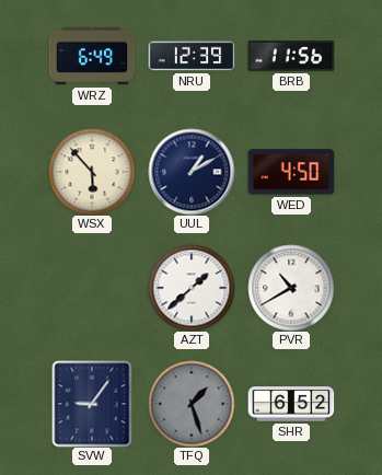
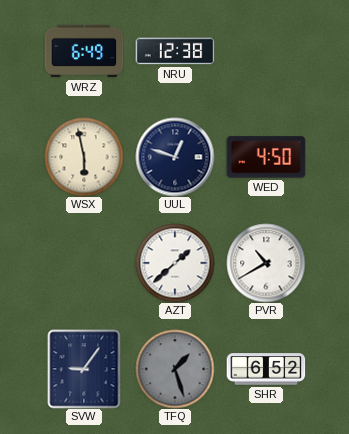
NRU: 12:39 -> 12:38 (175, 51)
BRB: 11:56 -> none (291, 56)
WSX: 5:53 -> 5:58 (84, 157)
UUL: 1:10 -> 12:48 (175, 157)
